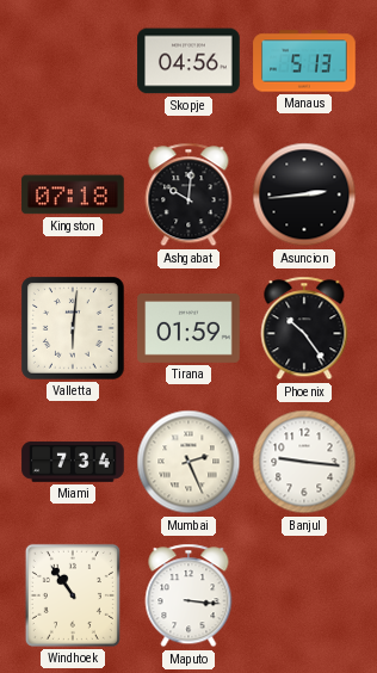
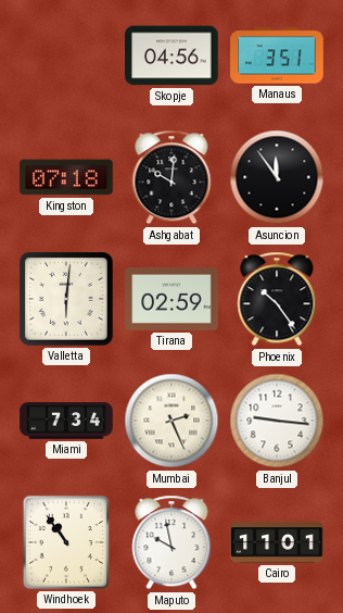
Manaus: 5:13 -> 3:51 (277, 55)
Asuncion: 2:44 -> 11:54 (277, 177)
Tirana: 01:59 -> 02:59 (171, 299)
Maputo: 3:16 -> 9:58 (171, 542)
Cairo: none -> 11:01 (277, 542)
